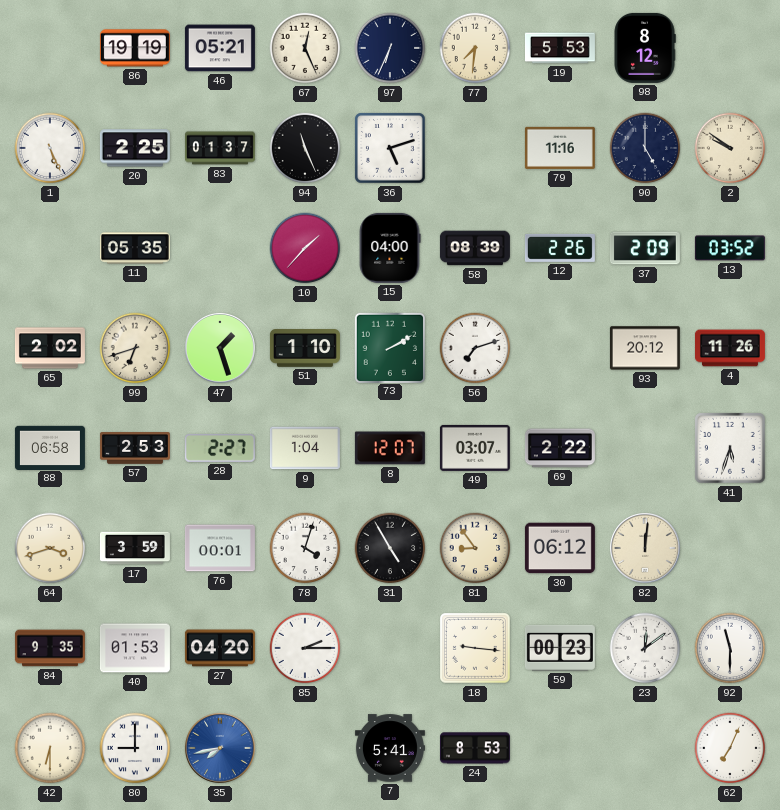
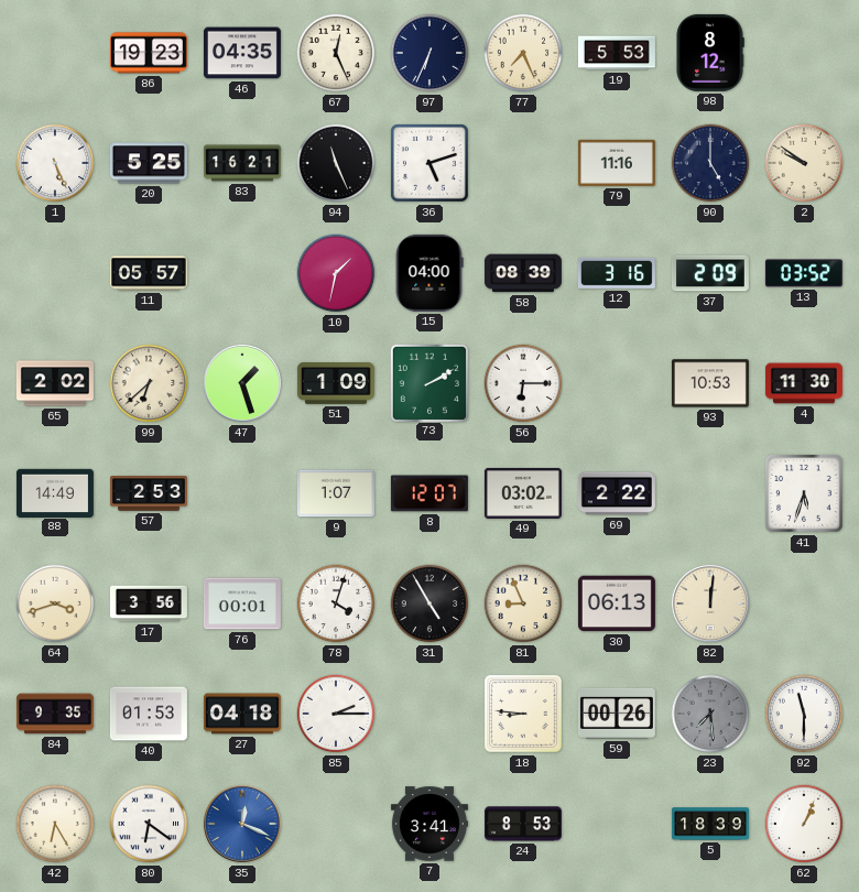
86: 19:19 -> 19:23 (149, 53)
46: 05:21 -> 04:35 (242, 53)
77: 7:31 -> 7:26 (523, 53)
20: 2:25 -> 5:25 (149, 163)
83: 01:37 -> 16:21 (242, 163)
11: 05:35 -> 05:57 (149, 273)
10: 1:37 -> 1:32 (336, 273)
12: 2:26 -> 3:16 (617, 273)
99: 6:42 -> 6:38 (149, 383)
51: 1:10 -> 1:09 (336, 384)
56: 7:12 -> 6:15 (523, 383)
93: 20:12 -> 10:53 (710, 383)
4: 11:26 -> 11:30 (804, 383)
88: 06:58 -> 14:49 (55, 492)
28: 2:27 -> none (220, 448)
9: 1:04 -> 1:07 (336, 493)
49: 03:07 -> 03:02 (523, 493)
17: 3:59 -> 3:56 (149, 603)
81: 8:54 -> 8:56 (523, 603)
30: 06:12 -> 06:13 (617, 603)
27: 04:20 -> 04:18 (242, 714)
18: 9:16 -> 8:46 (524, 715)
59: 00:23 -> 00:26 (617, 714)
23: 12:09 -> 7:29 (710, 714)
23 dial: white -> grey (710, 714)
42: 6:30 -> 6:25 (55, 824)
80: 9:00 -> 6:21 (149, 824)
35: 7:43 -> 12:19 (242, 824)
7: 5:41 -> 3:41 (430, 824)
5: none -> 18:39 (710, 824)
62: 7:04 -> 1:04 (804, 824)
